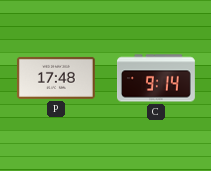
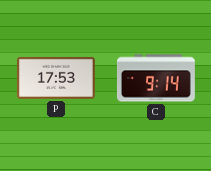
P: 17:48 -> 17:53 (56, 78)
